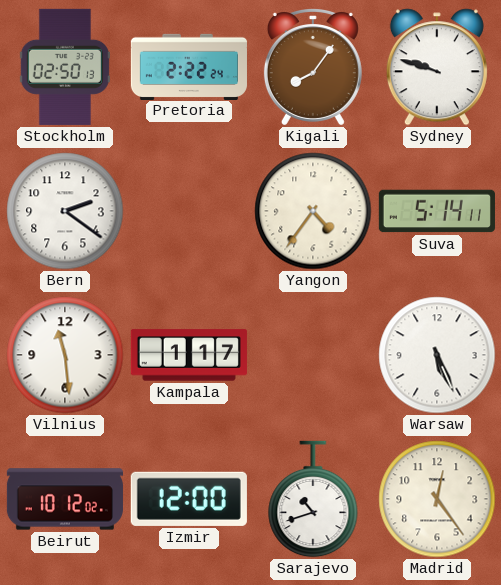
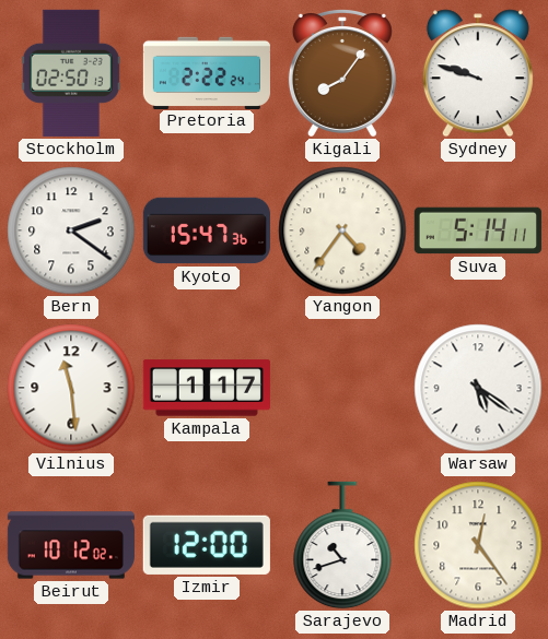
Kyoto: none -> 15:47 (207, 230)
Warsaw: 5:26 -> 5:21 (478, 388)
